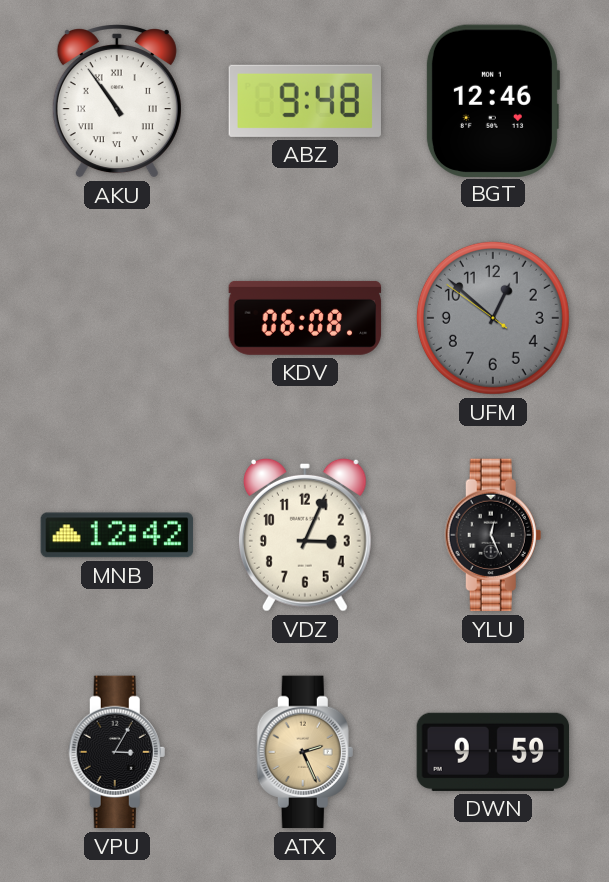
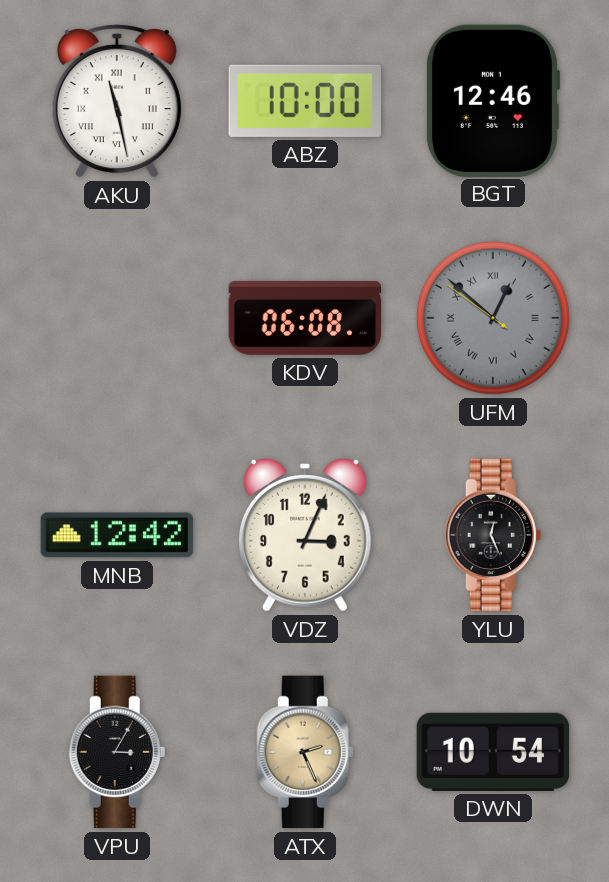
AKU: 10:54 -> 11:28 (117, 102)
ABZ: 9:48 -> 10:00 (305, 101)
UFM numerals: Arabic -> Roman (493, 318)
DWN: 9:59 -> 10:54 (493, 752)
